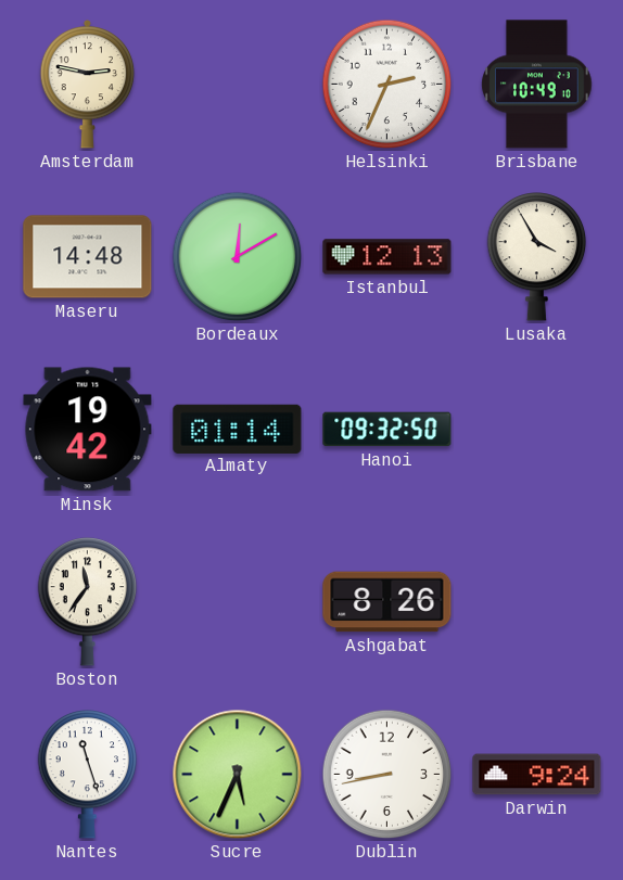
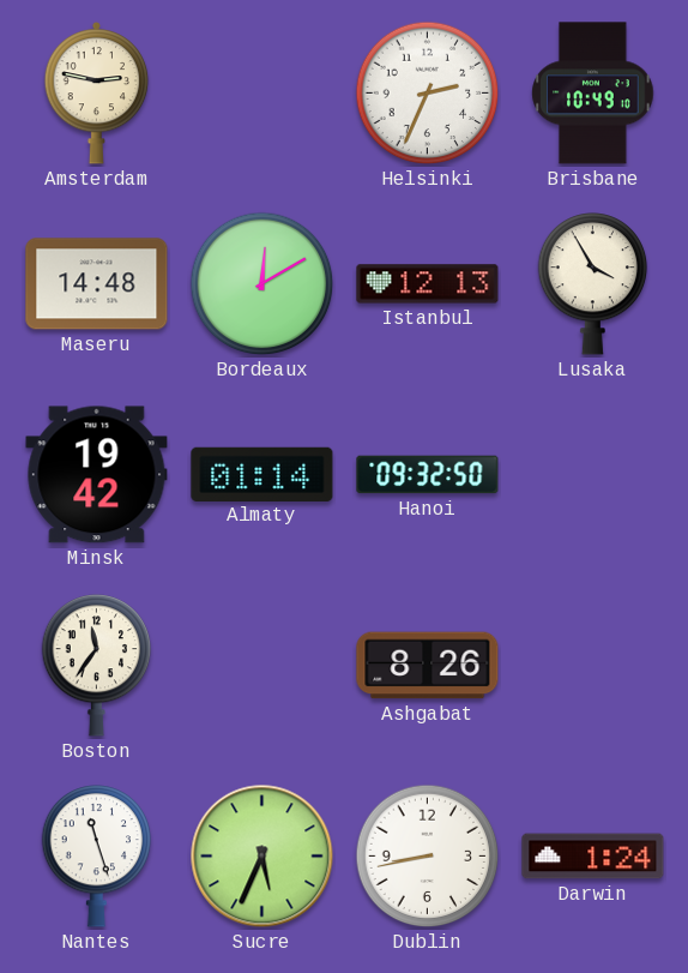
Darwin: 9:24 -> 1:24 (593, 857)
